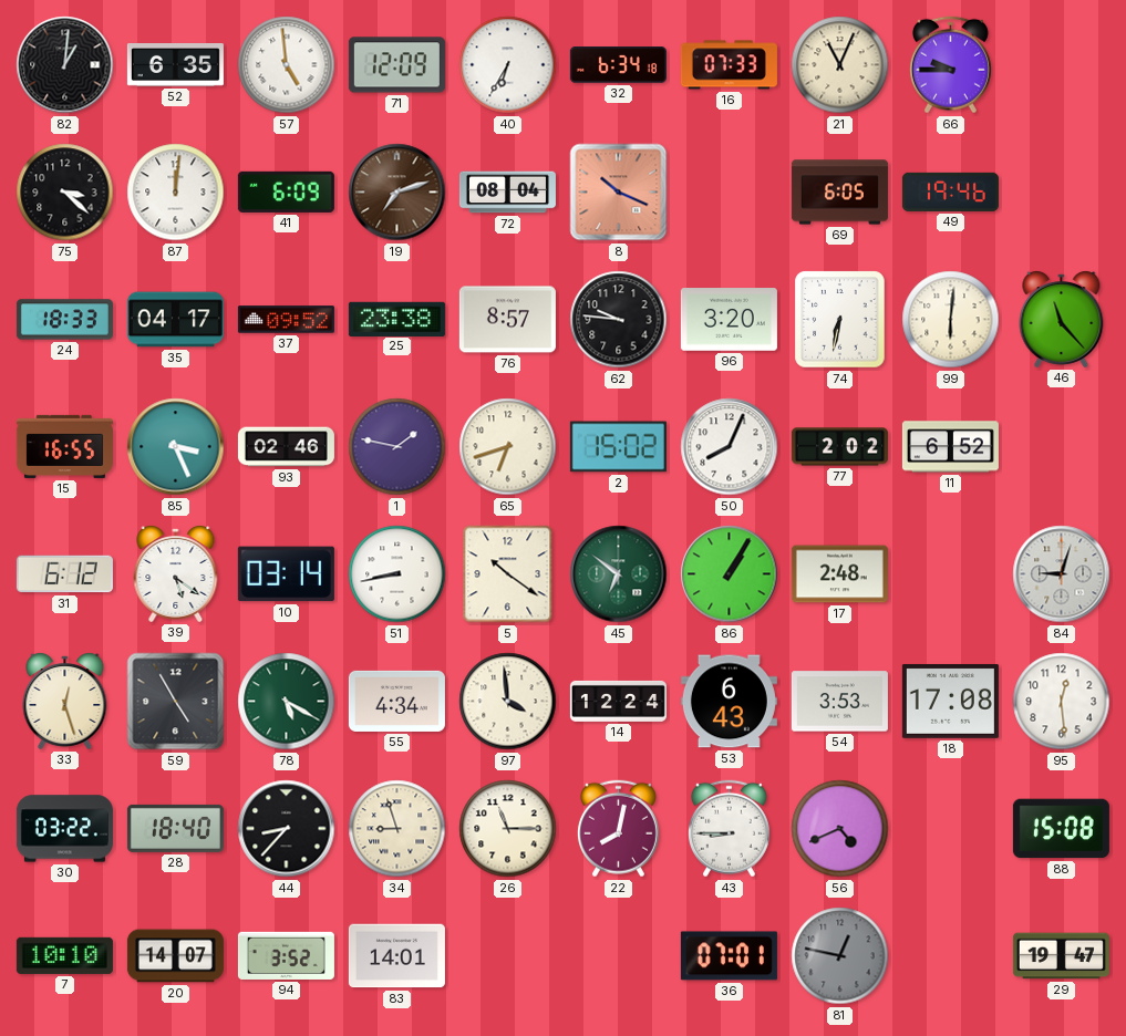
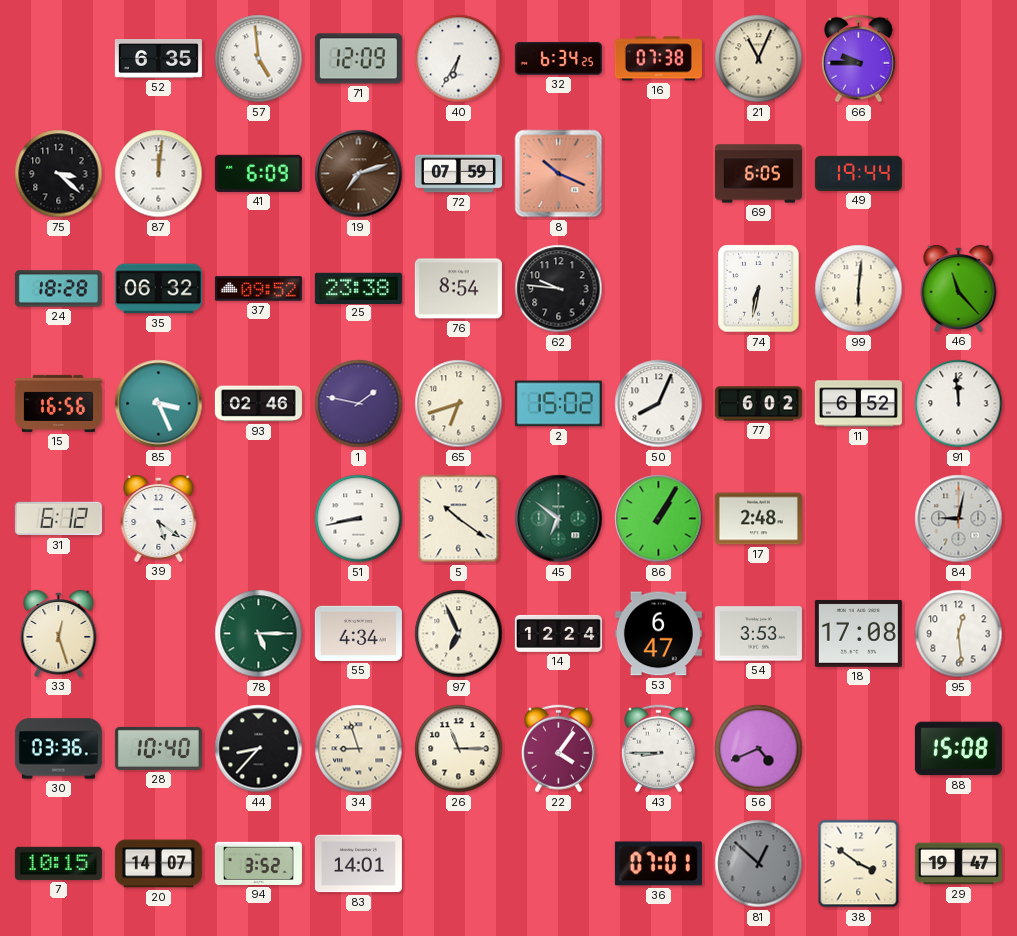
82: 1:01 -> none (65, 65)
32: 6:34:18 -> 6:34:25 (558, 59)
16: 07:33 -> 07:38 (658, 59)
72: 08:04 -> 07:59 (458, 174)
49: 19:46 -> 19:44 (858, 173)
24: 18:33 -> 18:28 (58, 289)
35: 04:17 -> 06:32 (158, 289)
76: 8:57 -> 8:54 (458, 289)
96: 3:20 -> none (729, 320)
15: 16:55 -> 16:56 (58, 403)
77: 2:02 -> 6:02 (758, 404)
91: none -> 11:59 (959, 404)
10: 03:14 -> none (286, 574)
84: 9:03 -> 9:02 (959, 519)
59: 4:55 -> none (176, 702)
78: 5:20 -> 5:15 (259, 634)
97: 3:59 -> 6:56 (459, 634)
53: 6:43 -> 6:47 (658, 634)
30: 03:22 -> 03:36 (58, 749)
28: 18:40 -> 10:40 (158, 748)
22: 8:02 -> 4:06 (558, 749)
7: 10:10 -> 10:15 (58, 863)
81: 12:47 -> 12:52 (759, 864)
38: none -> 3:51 (859, 864)
